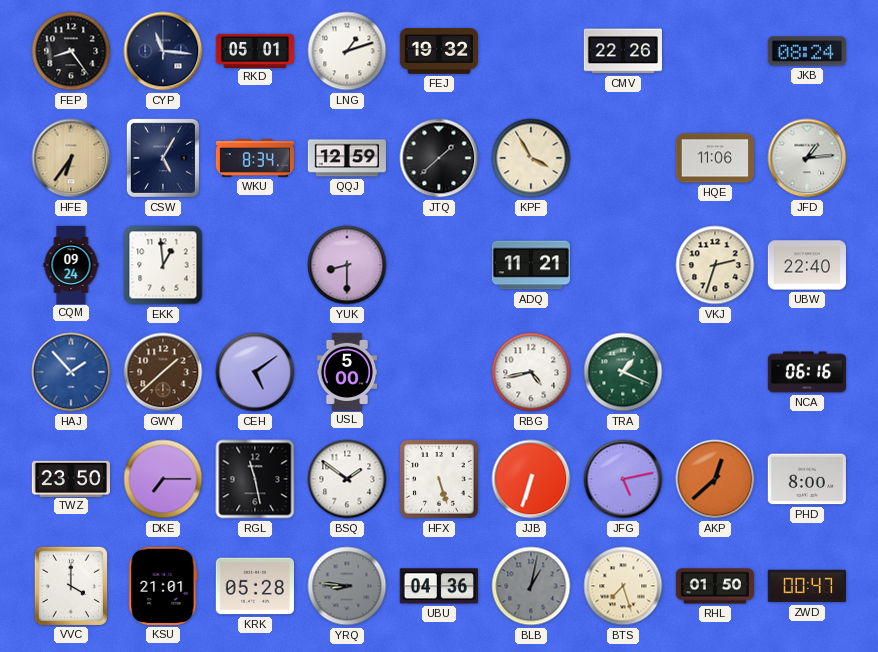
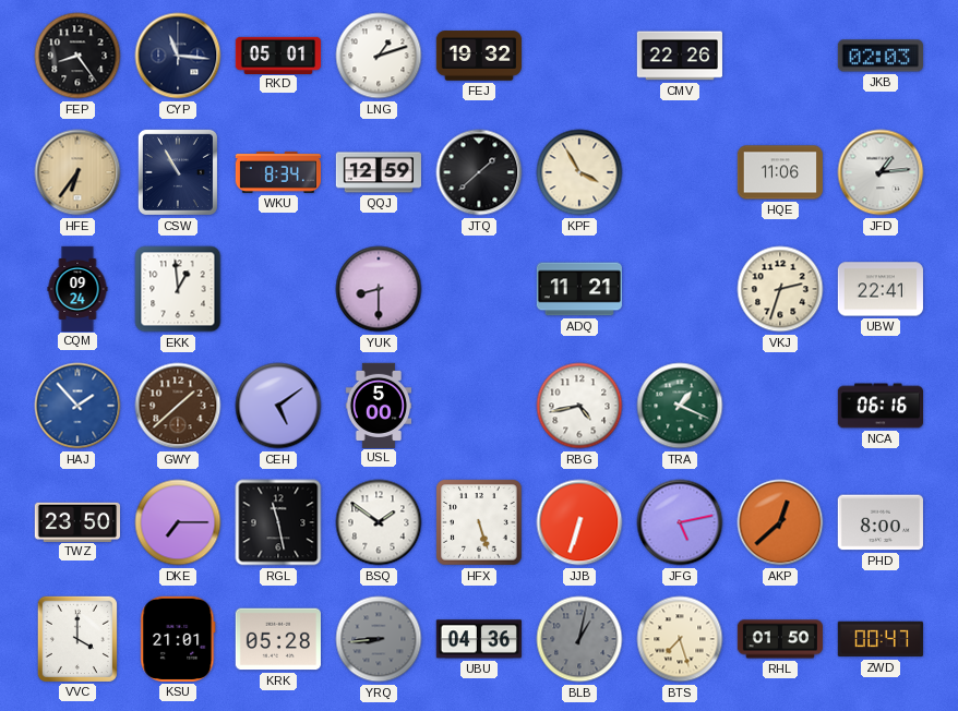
JKB: 08:24 -> 02:03 (881, 56)
CSW: 5:05 -> 10:55 (178, 172)
UBW: 22:40 -> 22:41 (881, 289)
YRQ: 8:46 -> 8:44 (379, 639)
